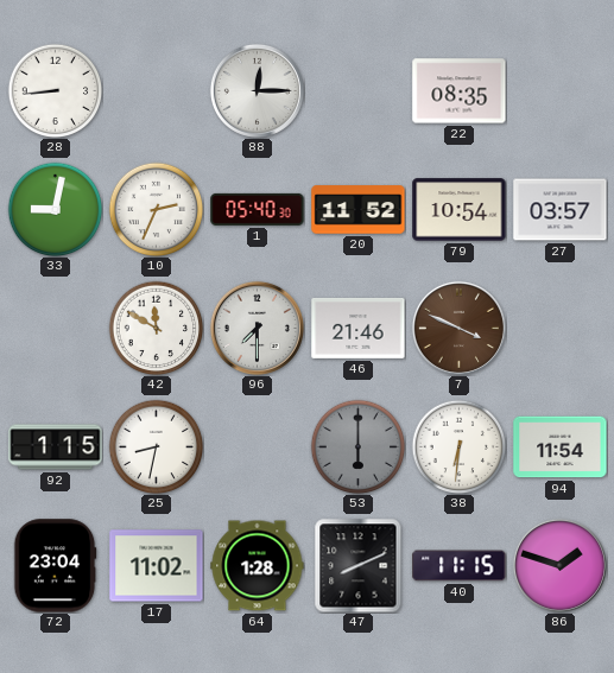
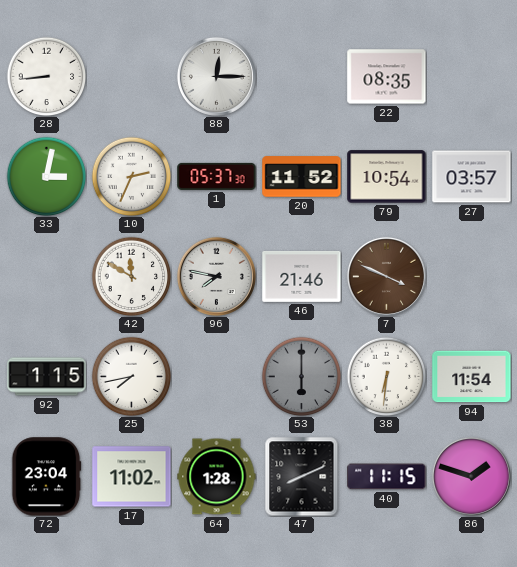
33: 9:02 -> 3:02 (46, 176)
1: 05:40 -> 05:37 (217, 176)
96: 7:30 -> 7:47 (216, 276)
25: 8:32 -> 7:43 (131, 376)
